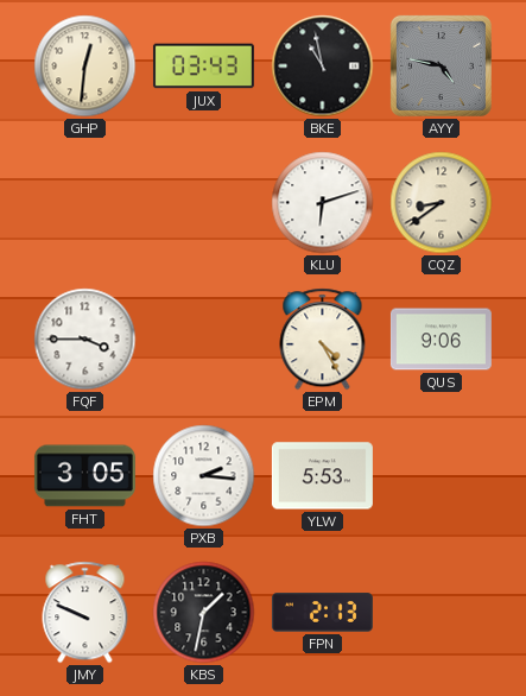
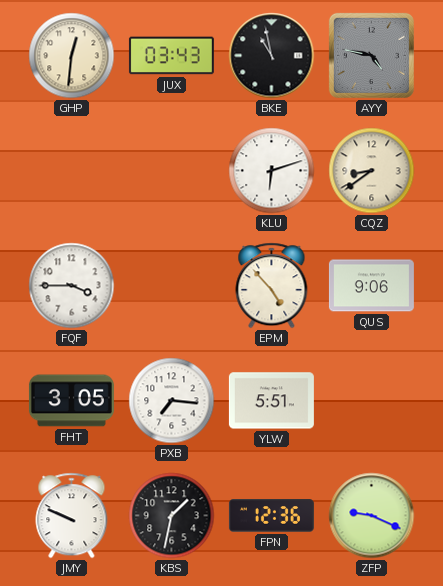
EPM: 4:25 -> 4:53 (272, 286)
PXB: 2:16 -> 7:16 (172, 401)
YLW: 5:53 -> 5:51 (271, 401)
FPN: 2:13 -> 12:36 (271, 516)
ZFP: none -> 9:19 (372, 516)
